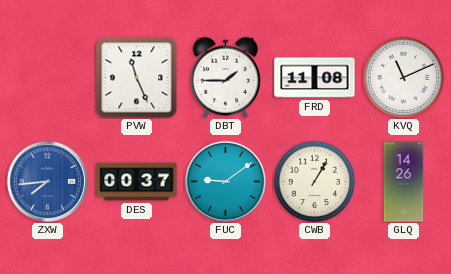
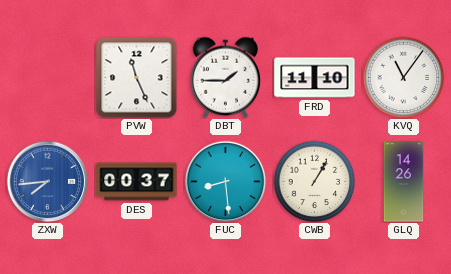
FRD: 11:08 -> 11:10 (315, 78)
KVQ: 11:11 -> 11:06 (403, 77)
FUC: 9:09 -> 8:29 (225, 181)
